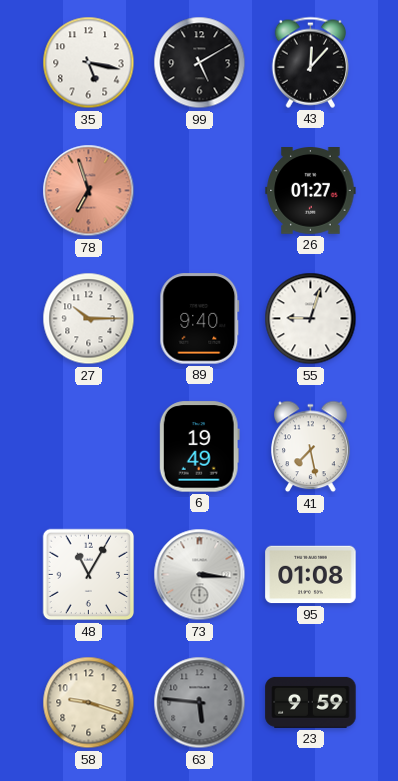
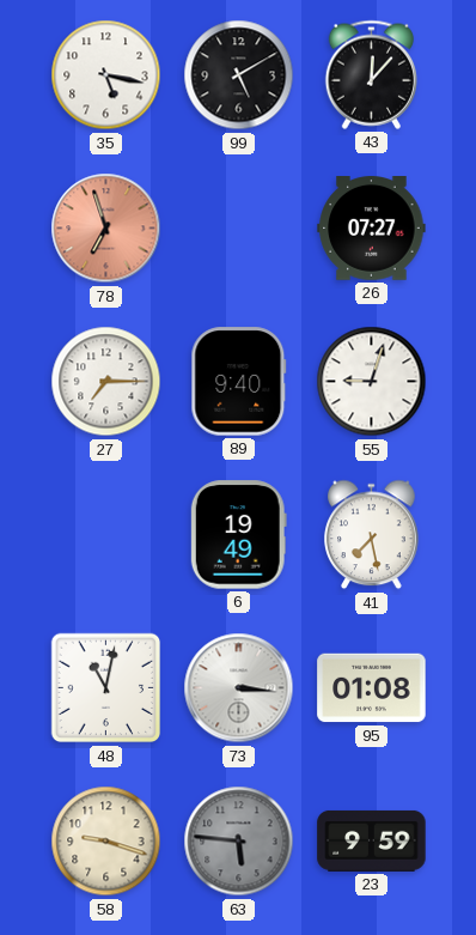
26: 01:27 -> 07:27 (372, 229)
27: 10:15 -> 7:15 (106, 382)
48: 11:05 -> 11:02 (106, 688)
